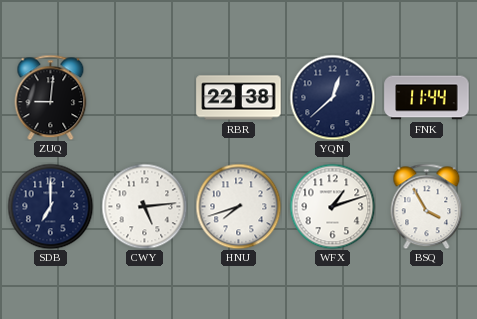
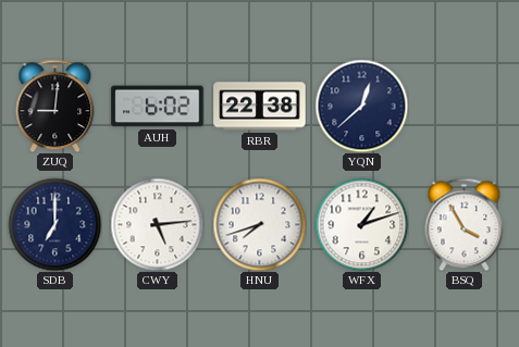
AUH: none -> 6:02 (158, 107)
FNK: 11:44 -> none (427, 98)
